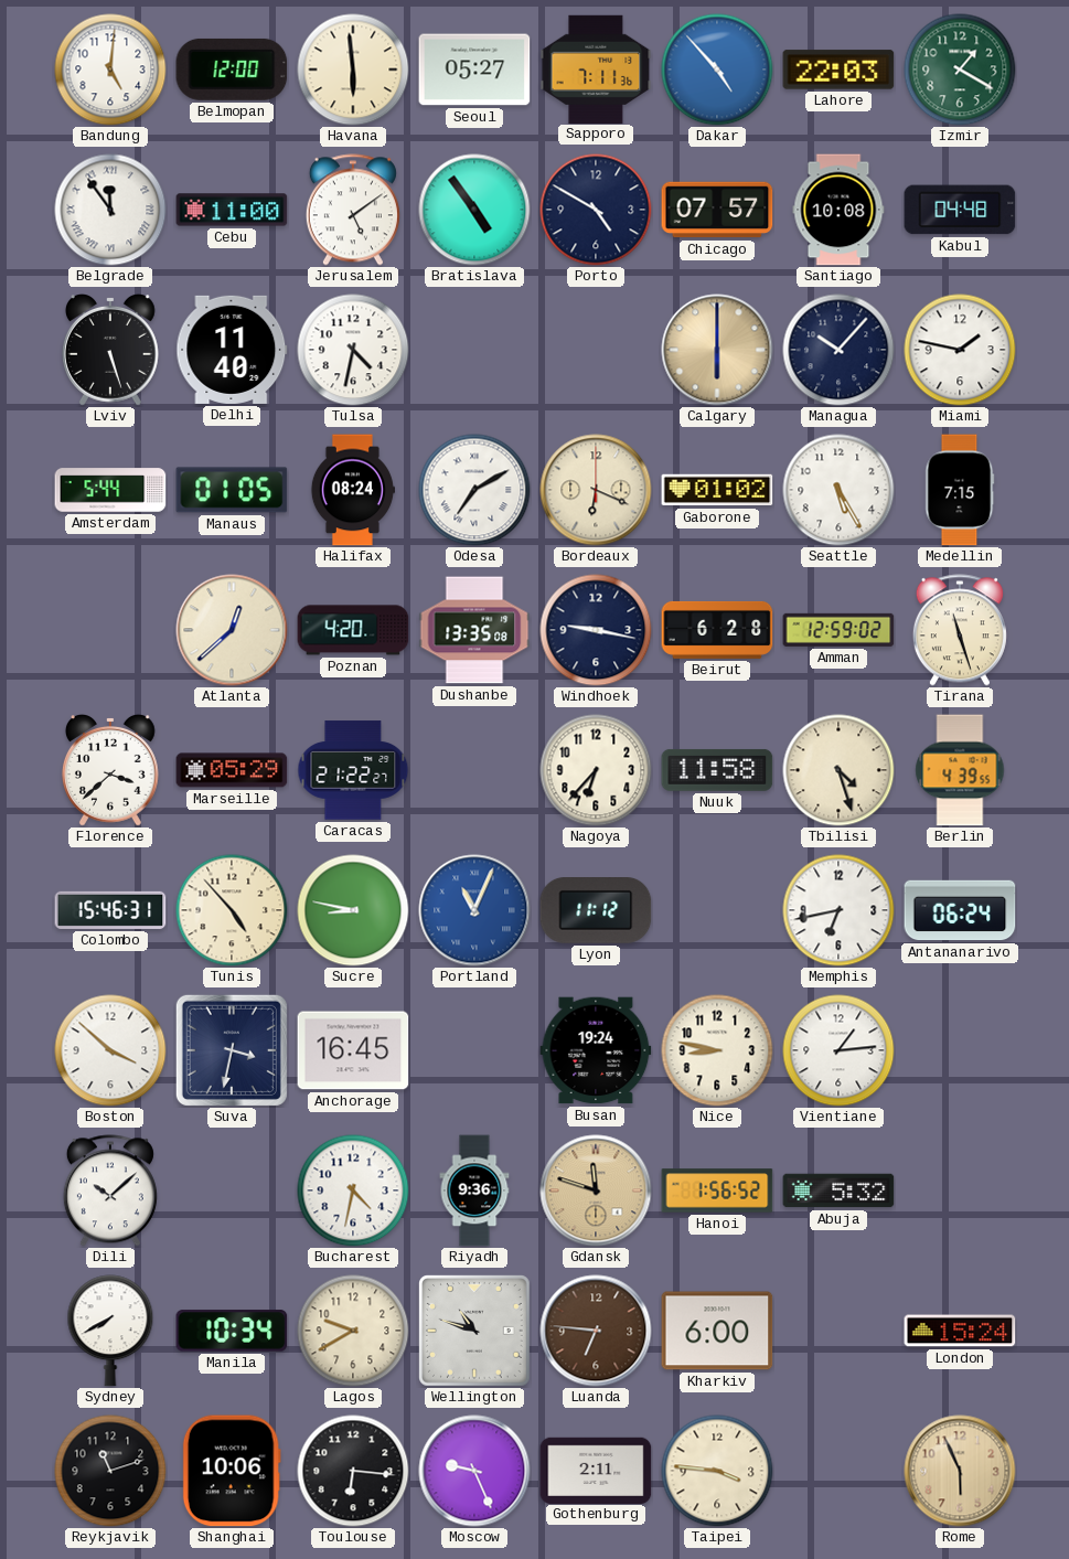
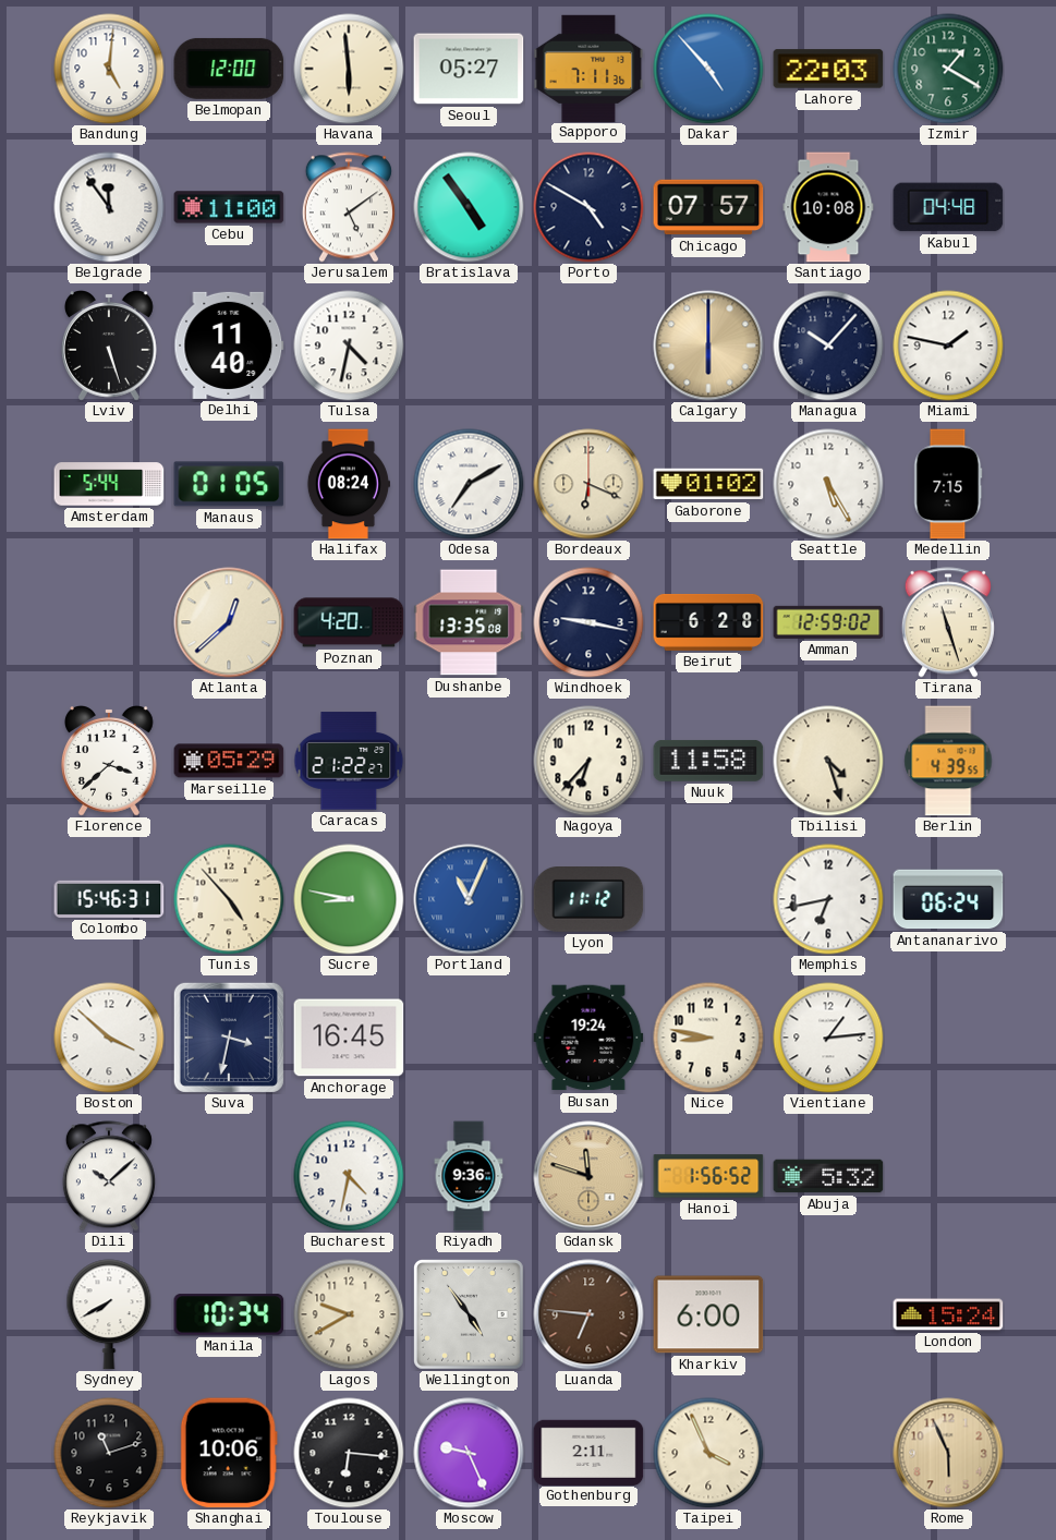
Wellington: 10:48 -> 4:54 (470, 1315)
Taipei: 3:46 -> 3:56 (708, 1453)
